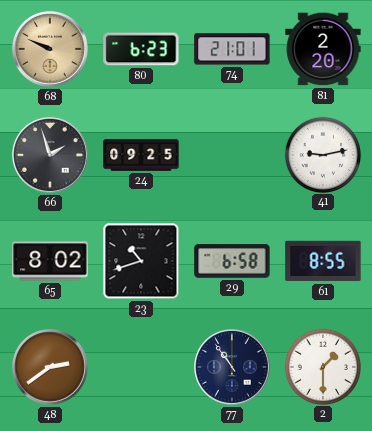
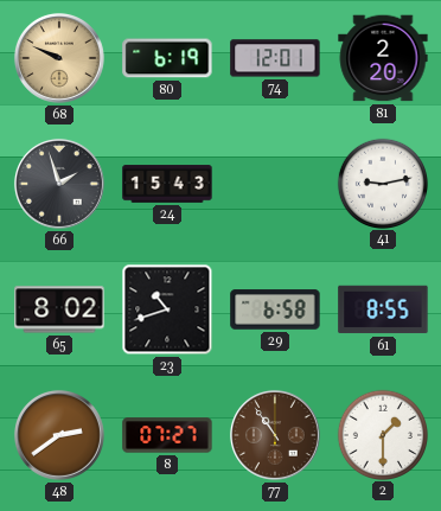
80: 6:23 -> 6:19 (167, 58)
74: 21:01 -> 12:01 (275, 58)
24: 09:25 -> 15:43 (167, 184)
8: none -> 07:27 (167, 435)
77 dial: navy -> brown (275, 435)
